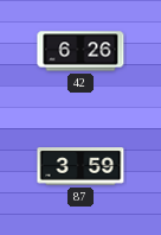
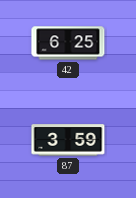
42: 6:26 -> 6:25 (68, 43)
